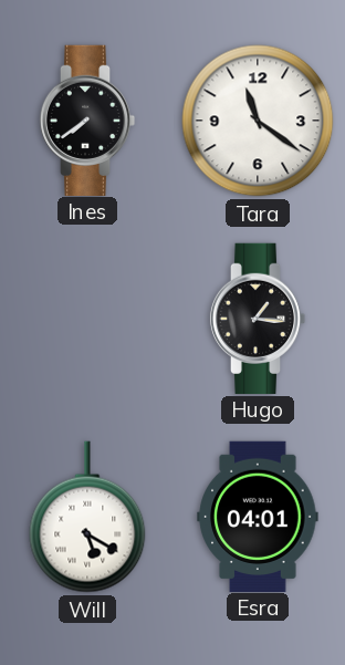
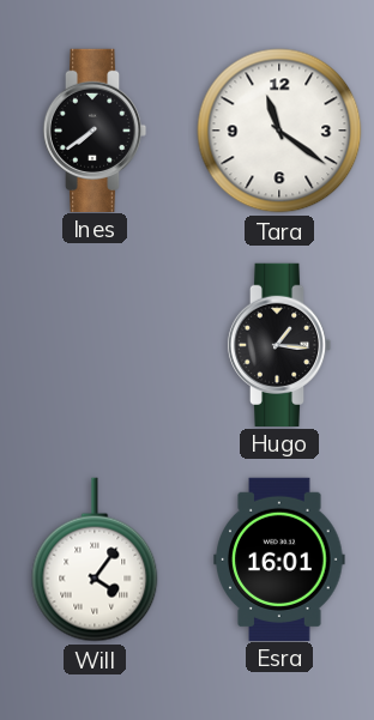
Will: 5:20 -> 4:06 (95, 559)
Esra: 04:01 -> 16:01 (279, 558)
